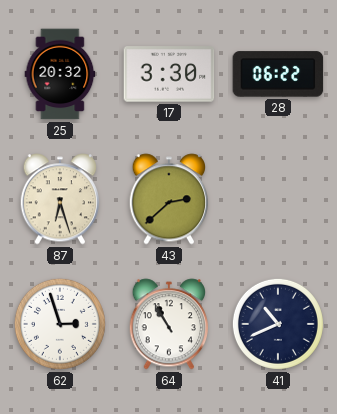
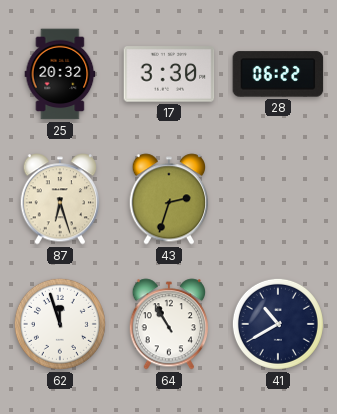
43: 2:38 -> 2:33 (169, 199)
62: 2:57 -> 11:57 (60, 324)
41: 10:41 -> 10:40 (278, 324)
